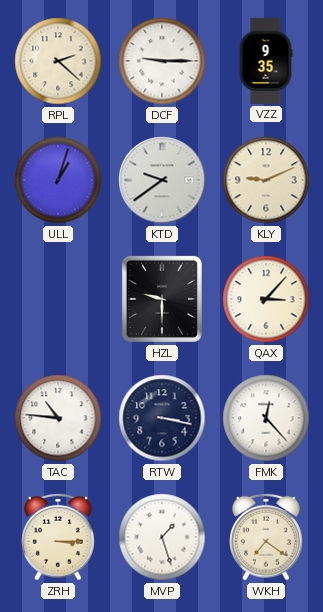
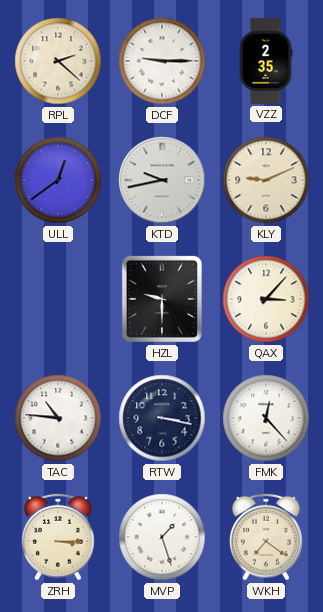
VZZ: 9:35 -> 2:35 (266, 61)
ULL: 1:03 -> 12:39 (58, 180)
KTD: 9:39 -> 9:43 (162, 180)
